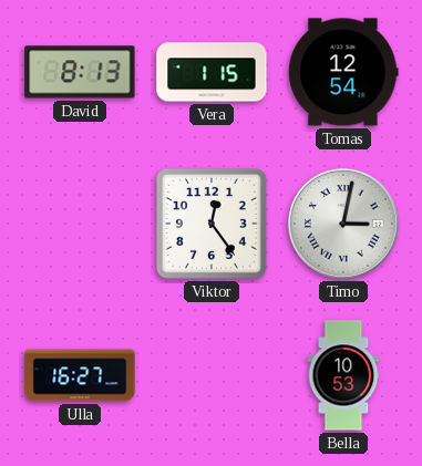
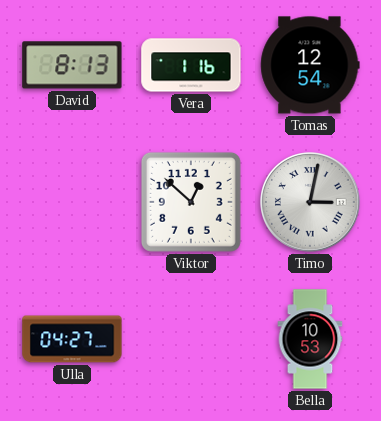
Vera: 1:15 -> 1:16 (191, 65)
Viktor: 12:24 -> 12:52 (191, 202)
Ulla: 16:27 -> 04:27 (72, 339)
